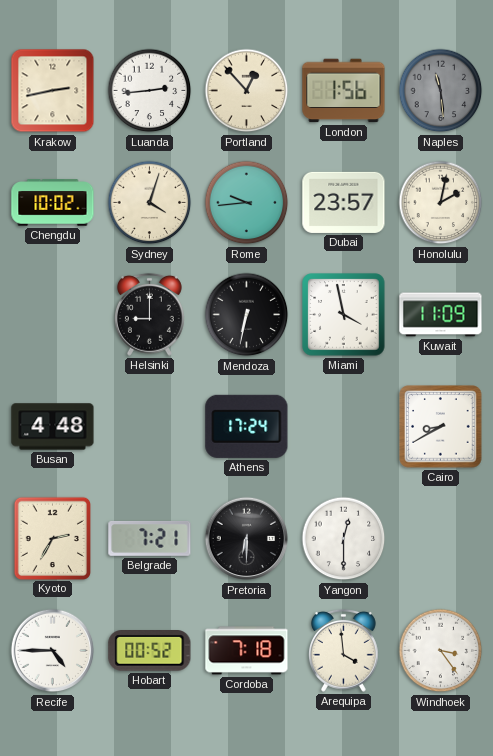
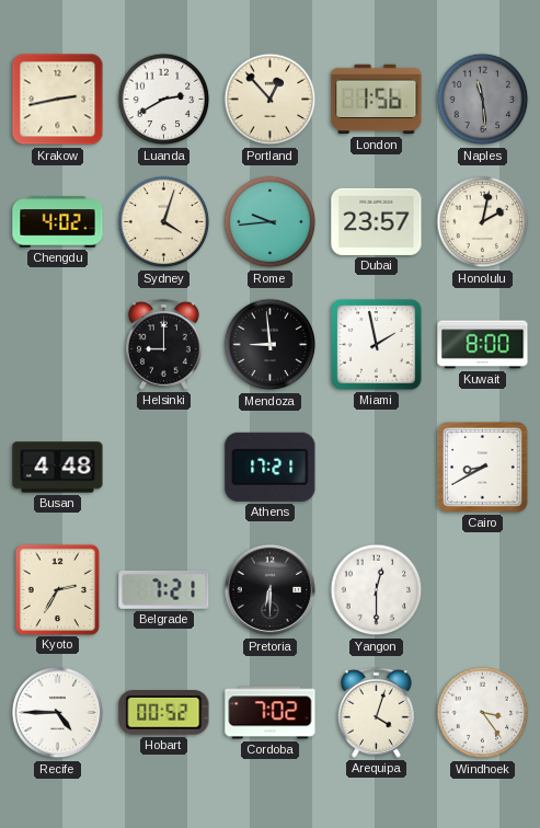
Luanda: 2:44 -> 2:40 (164, 100)
Chengdu: 10:02 -> 4:02 (58, 222)
Mendoza: 6:32 -> 8:59 (271, 345)
Miami: 3:58 -> 1:58 (377, 345)
Kuwait: 11:09 -> 8:00 (483, 345)
Athens: 17:24 -> 17:21 (271, 467)
Cordoba: 7:18 -> 7:02 (271, 713)
Arequipa: 3:59 -> 4:03 (376, 712)
